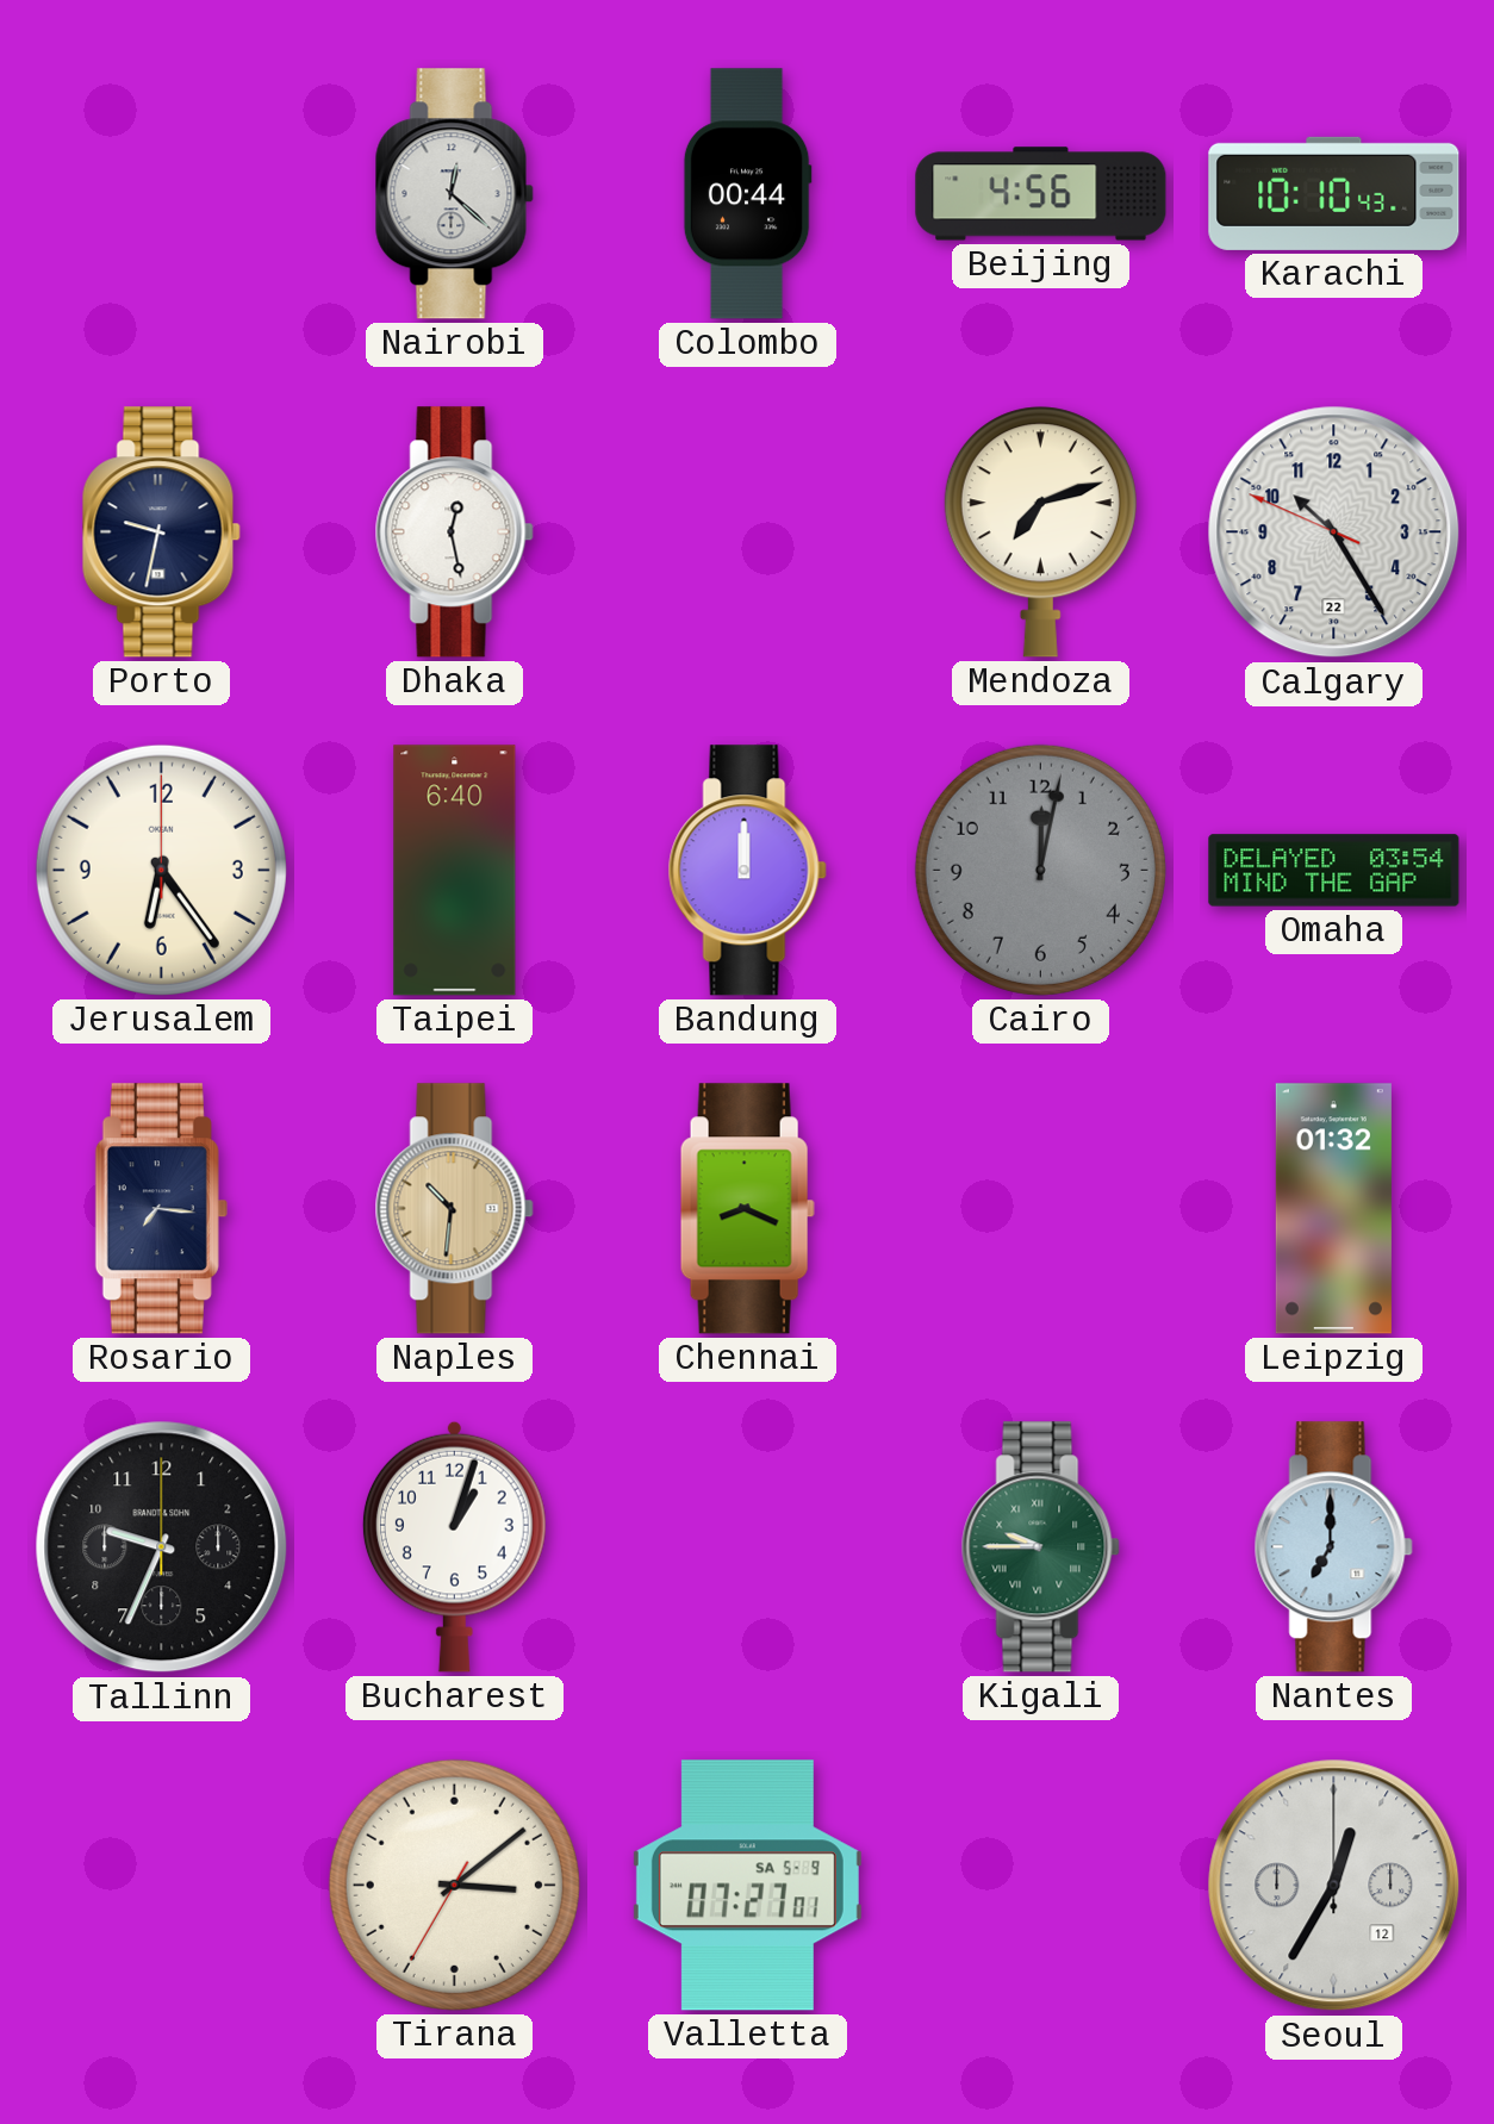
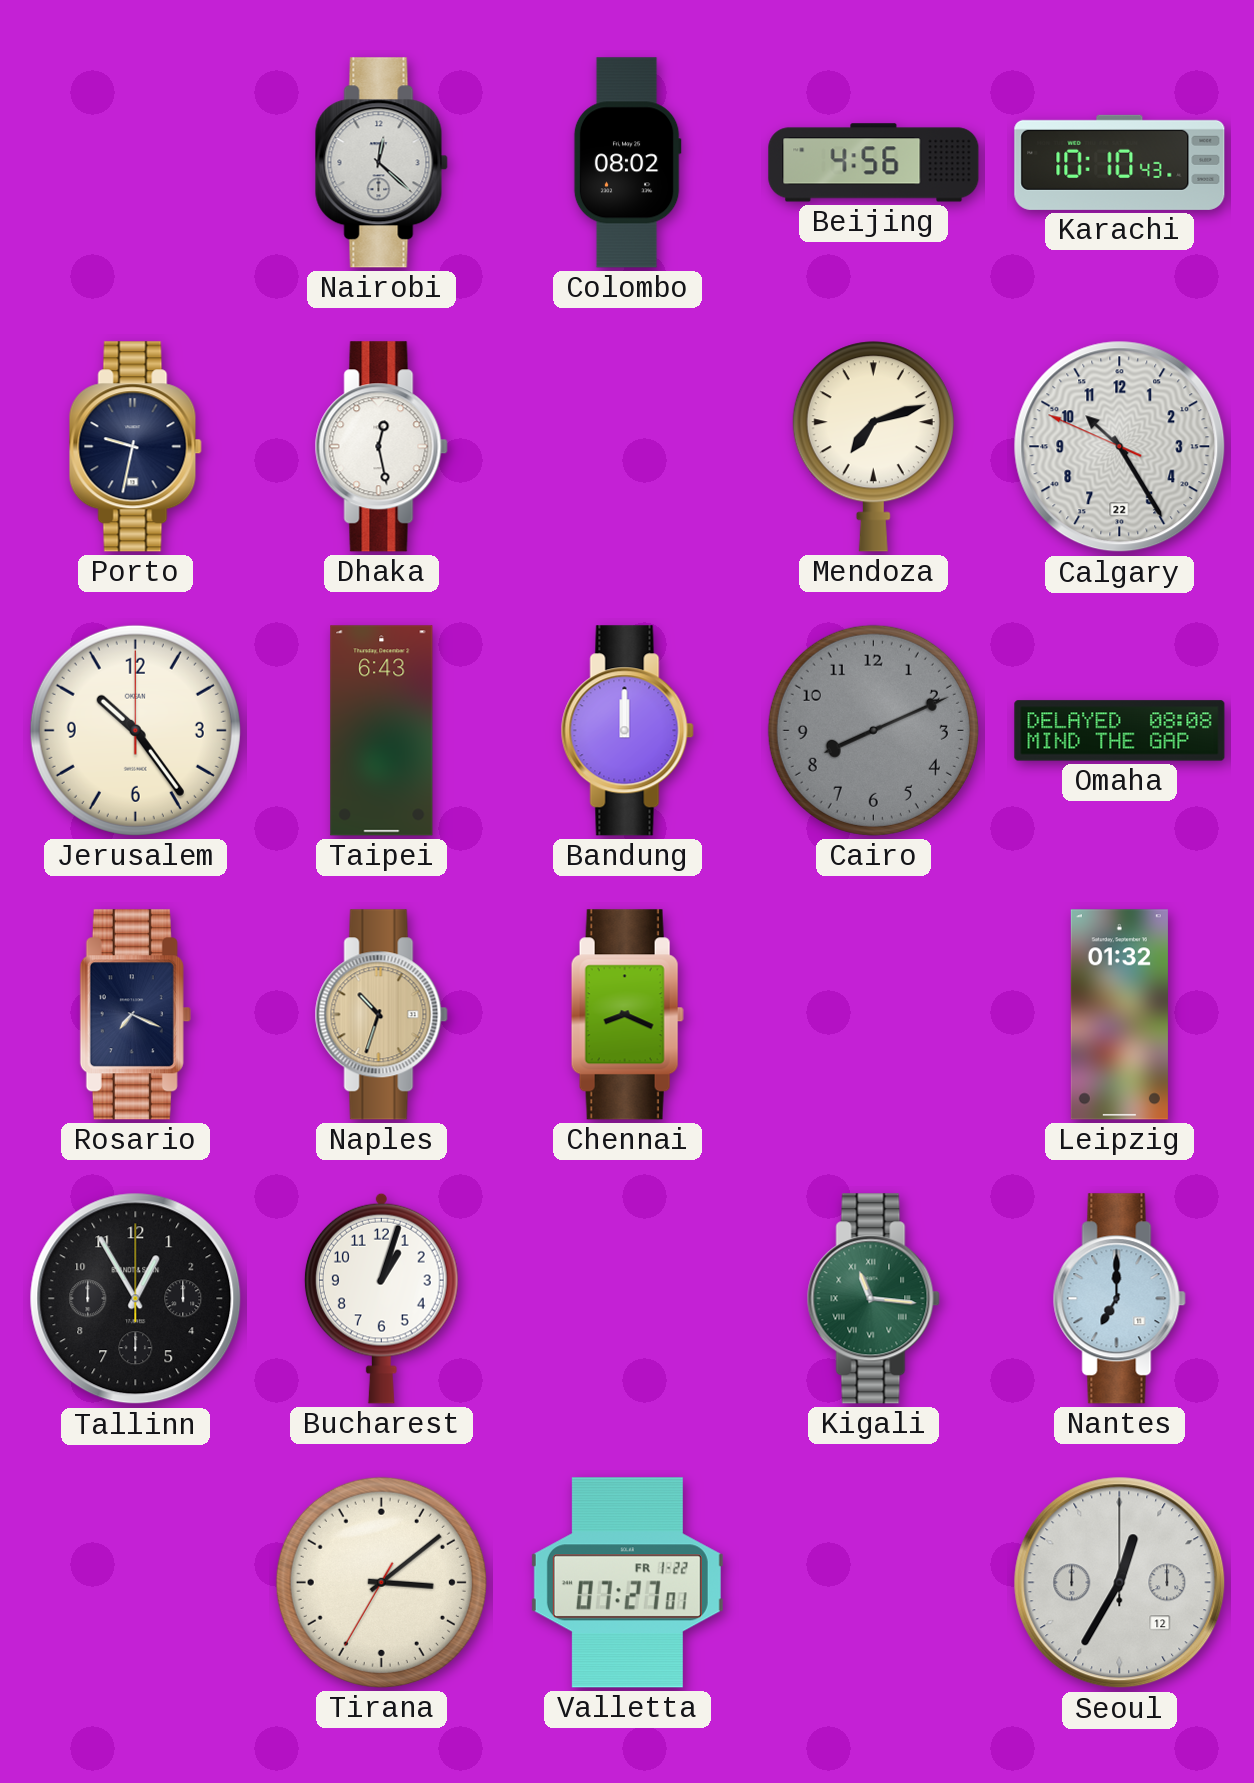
Colombo: 00:44 -> 08:02 (627, 163)
Jerusalem: 6:24 -> 10:24 (135, 730)
Taipei: 6:40 -> 6:43 (382, 731)
Cairo: 12:02 -> 8:11 (873, 730)
Omaha: 03:54 -> 08:08 (1120, 731)
Rosario: 7:16 -> 7:19 (135, 1015)
Naples: 10:31 -> 10:33 (381, 1015)
Tallinn: 9:34 -> 12:55 (136, 1299)
Kigali: 9:45 -> 11:16 (873, 1299)
Valletta date: SA 5-9 -> FR 1-22 (627, 1583)
